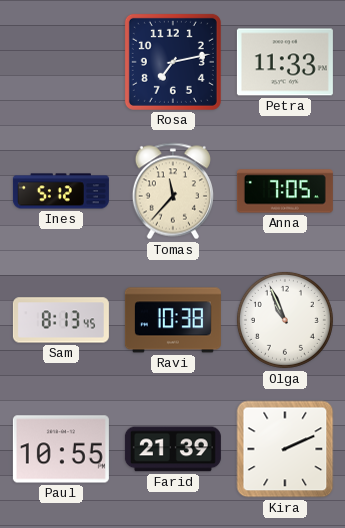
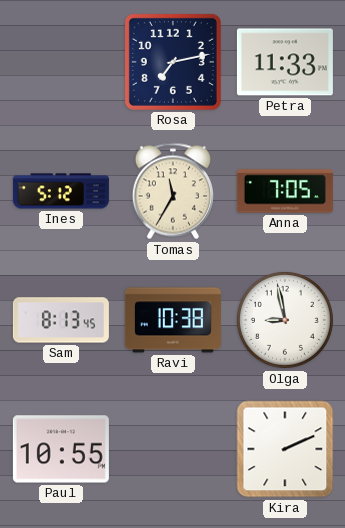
Tomas: 11:37 -> 11:35 (173, 191)
Olga: 10:56 -> 8:58 (285, 320)
Farid: 21:39 -> none (173, 449)
